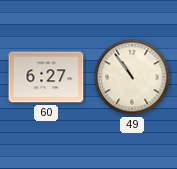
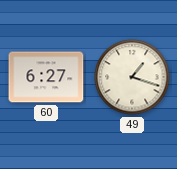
49: 10:54 -> 1:18 (132, 77)
